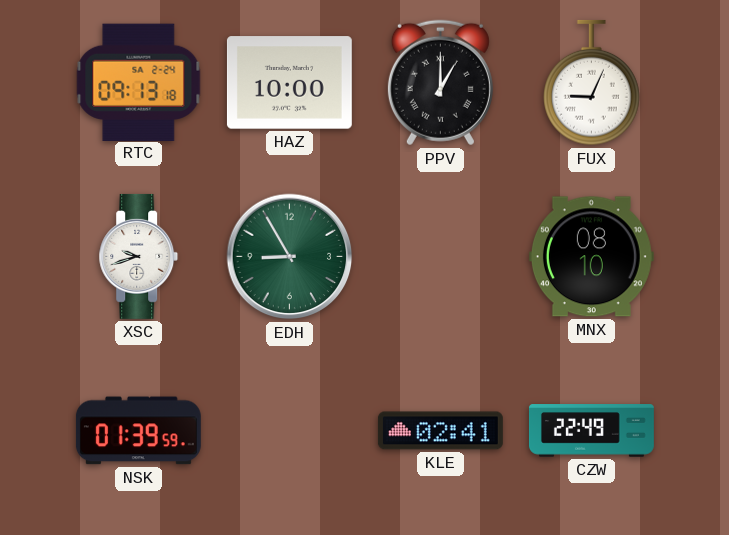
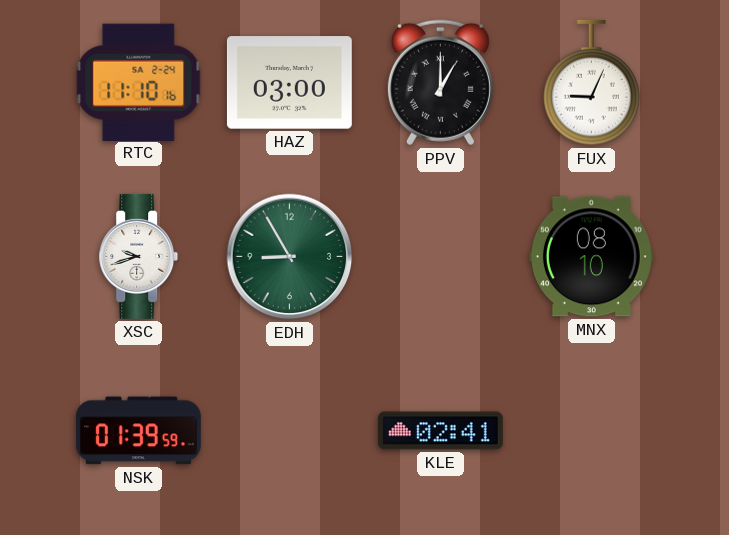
RTC: 09:13 -> 11:10 (139, 82)
HAZ: 10:00 -> 03:00 (289, 83)
CZW: 22:49 -> none (591, 431)
